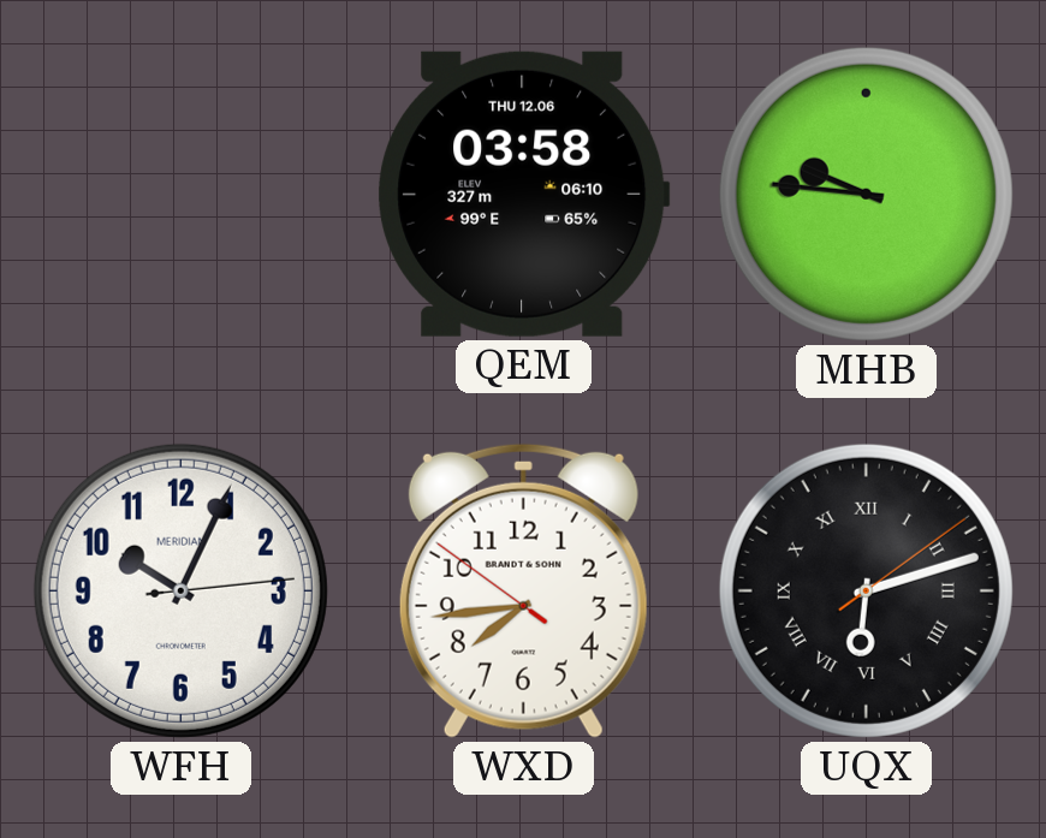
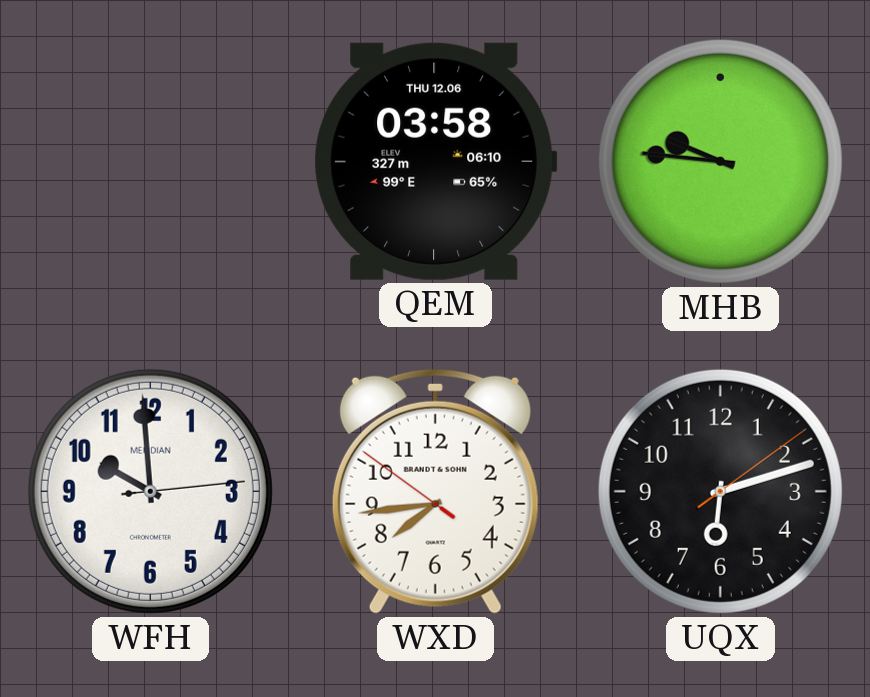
WFH: 10:04 -> 9:59 (150, 491)
UQX numerals: Roman -> Arabic (720, 491)
